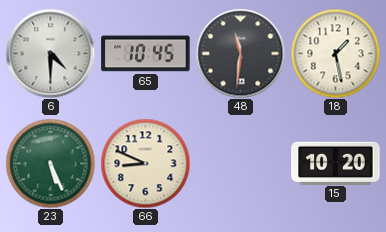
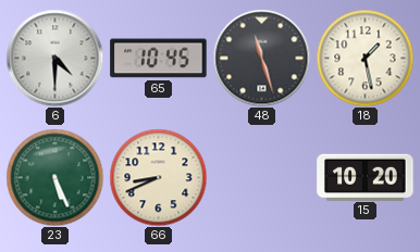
48: 11:31 -> 11:27 (261, 58)
66: 8:49 -> 8:41 (158, 177)
